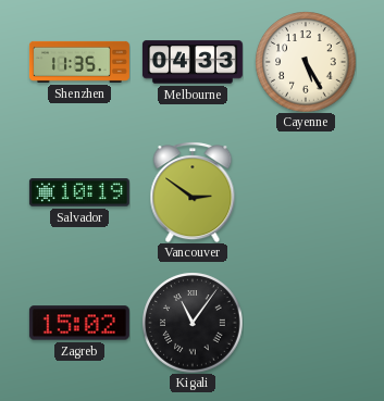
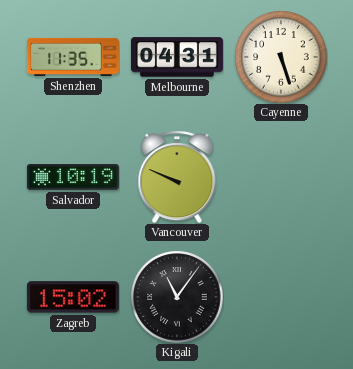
Melbourne: 04:33 -> 04:31 (177, 57)
Cayenne: 5:25 -> 5:27 (281, 57)
Vancouver: 2:51 -> 9:49 (177, 177)
